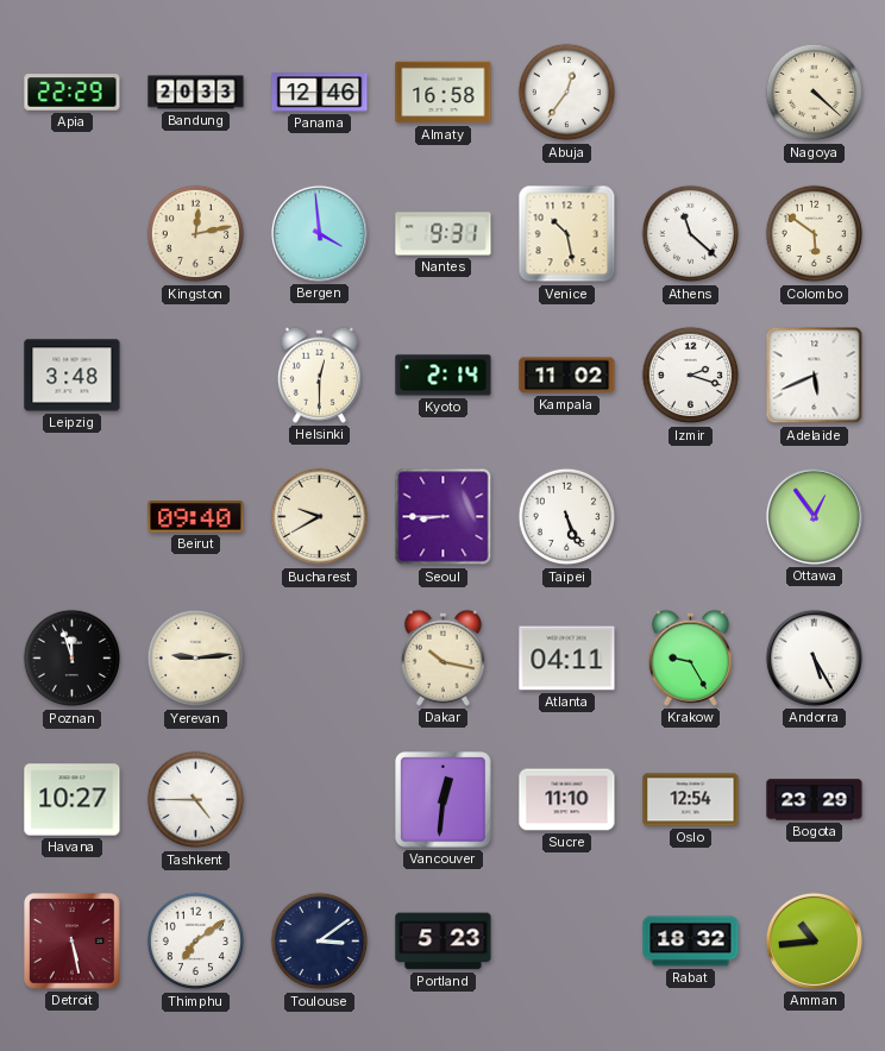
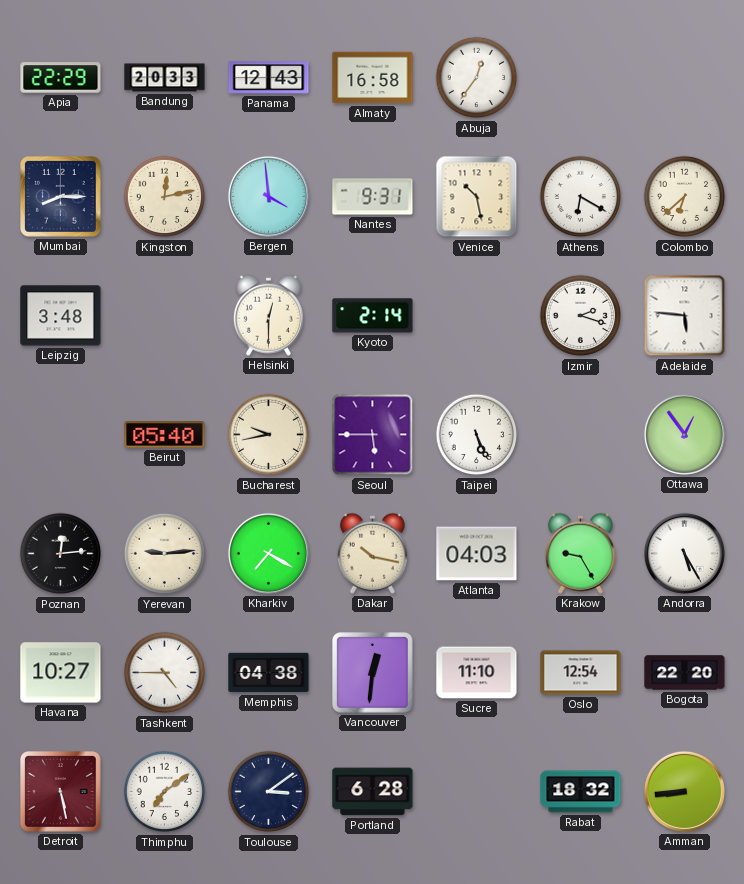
Panama: 12:46 -> 12:43 (269, 78)
Nagoya: 4:22 -> none (815, 93)
Mumbai: none -> 8:15 (61, 197)
Athens: 11:22 -> 6:20 (581, 197)
Colombo: 5:51 -> 6:38 (685, 197)
Kampala: 11:02 -> none (567, 376)
Adelaide: 5:41 -> 5:46 (685, 316)
Beirut: 09:40 -> 05:40 (165, 435)
Bucharest: 9:40 -> 9:43 (269, 435)
Seoul: 8:45 -> 5:45 (373, 435)
Poznan: 11:57 -> 12:14 (61, 554)
Kharkiv: none -> 7:20 (268, 553)
Atlanta: 04:11 -> 04:03 (477, 554)
Memphis: none -> 04:38 (269, 673)
Bogota: 23:29 -> 22:20 (685, 673)
Portland: 5:23 -> 6:28 (373, 792)
Amman: 10:44 -> 8:44 (684, 791)
